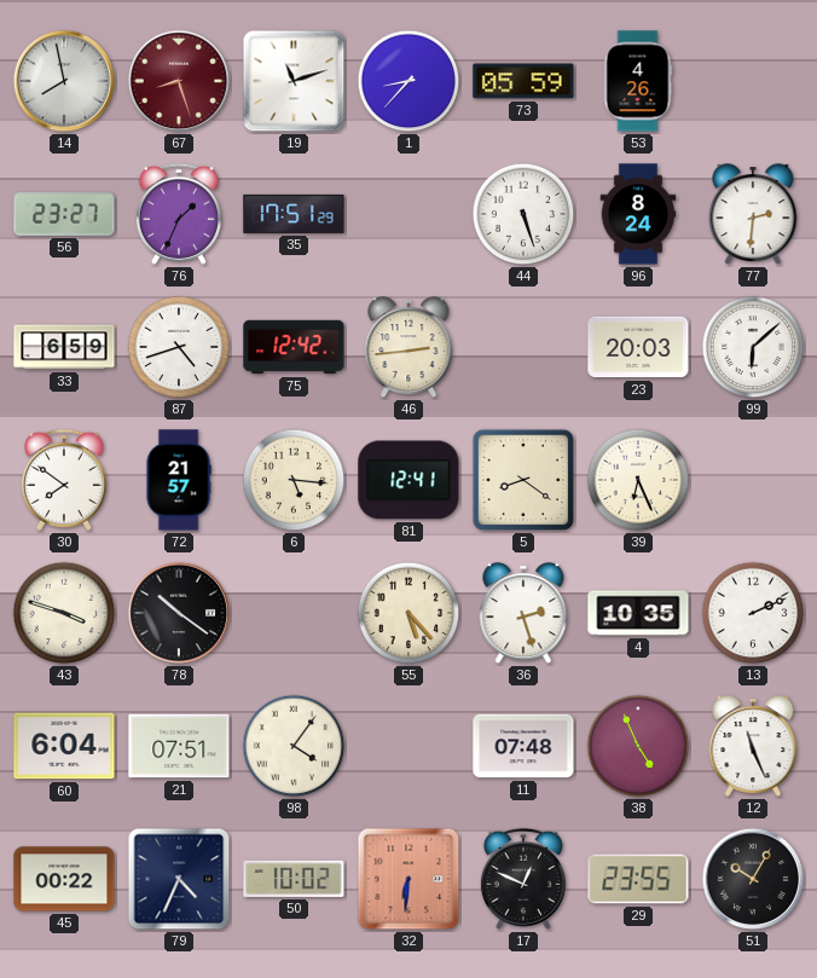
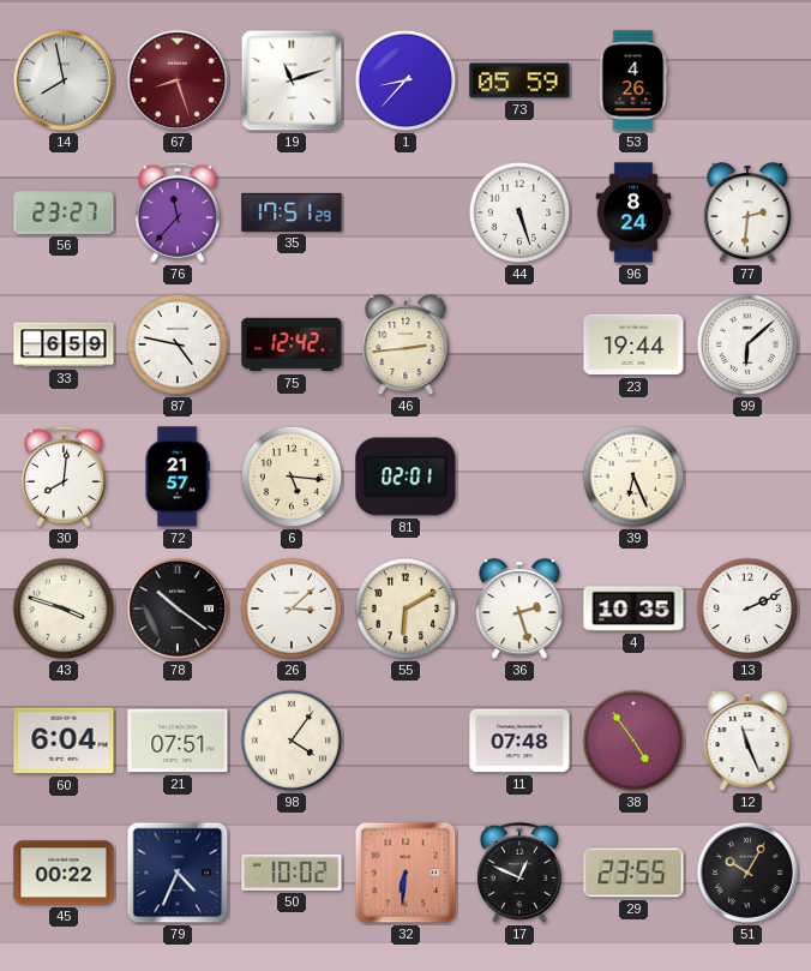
76: 1:34 -> 11:37 (178, 212)
87: 4:42 -> 4:47 (178, 344)
23: 20:03 -> 19:44 (633, 344)
30: 7:51 -> 8:01 (64, 476)
81: 12:41 -> 02:01 (405, 476)
5: 8:21 -> none (523, 480)
26: none -> 3:08 (292, 609)
55: 5:23 -> 6:10 (405, 609)
38: 4:56 -> 4:54 (633, 741)
